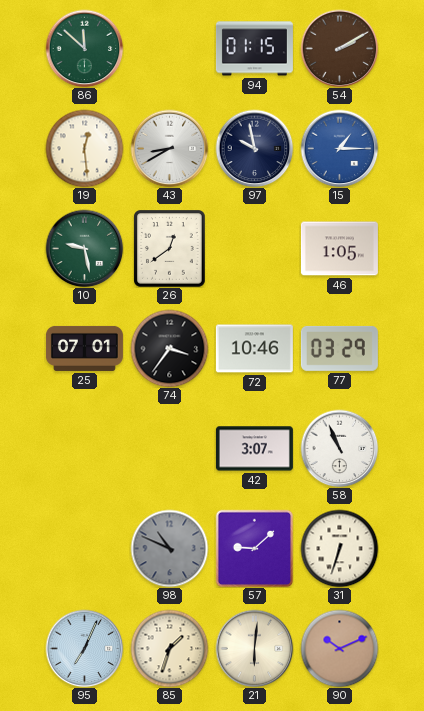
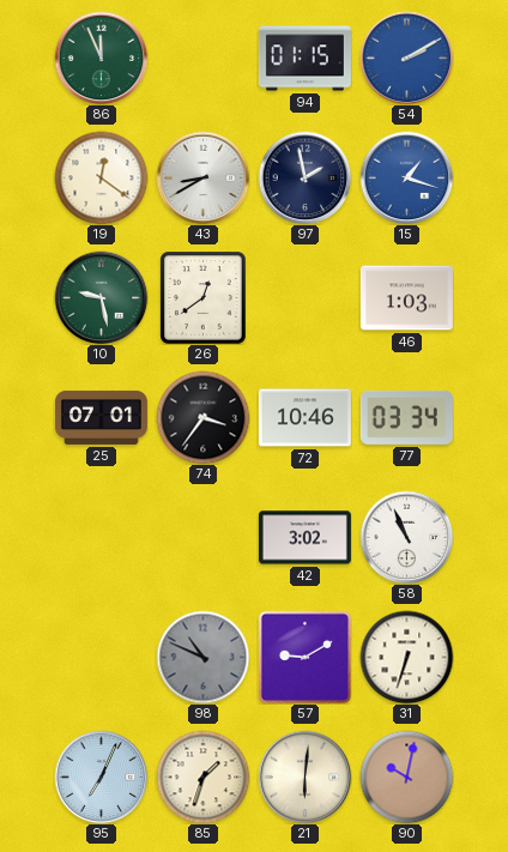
86: 11:52 -> 11:56 (101, 58)
54 dial: brown -> blue (406, 58)
19: 12:29 -> 12:21 (101, 177)
97: 9:58 -> 1:58 (304, 177)
15: 1:15 -> 1:18 (406, 177)
46: 1:05 -> 1:03 (406, 298)
77: 03:29 -> 03:34 (406, 417)
42: 3:07 -> 3:02 (304, 538)
57: 9:08 -> 9:10 (304, 657)
90: 10:11 -> 10:02 (406, 777)
